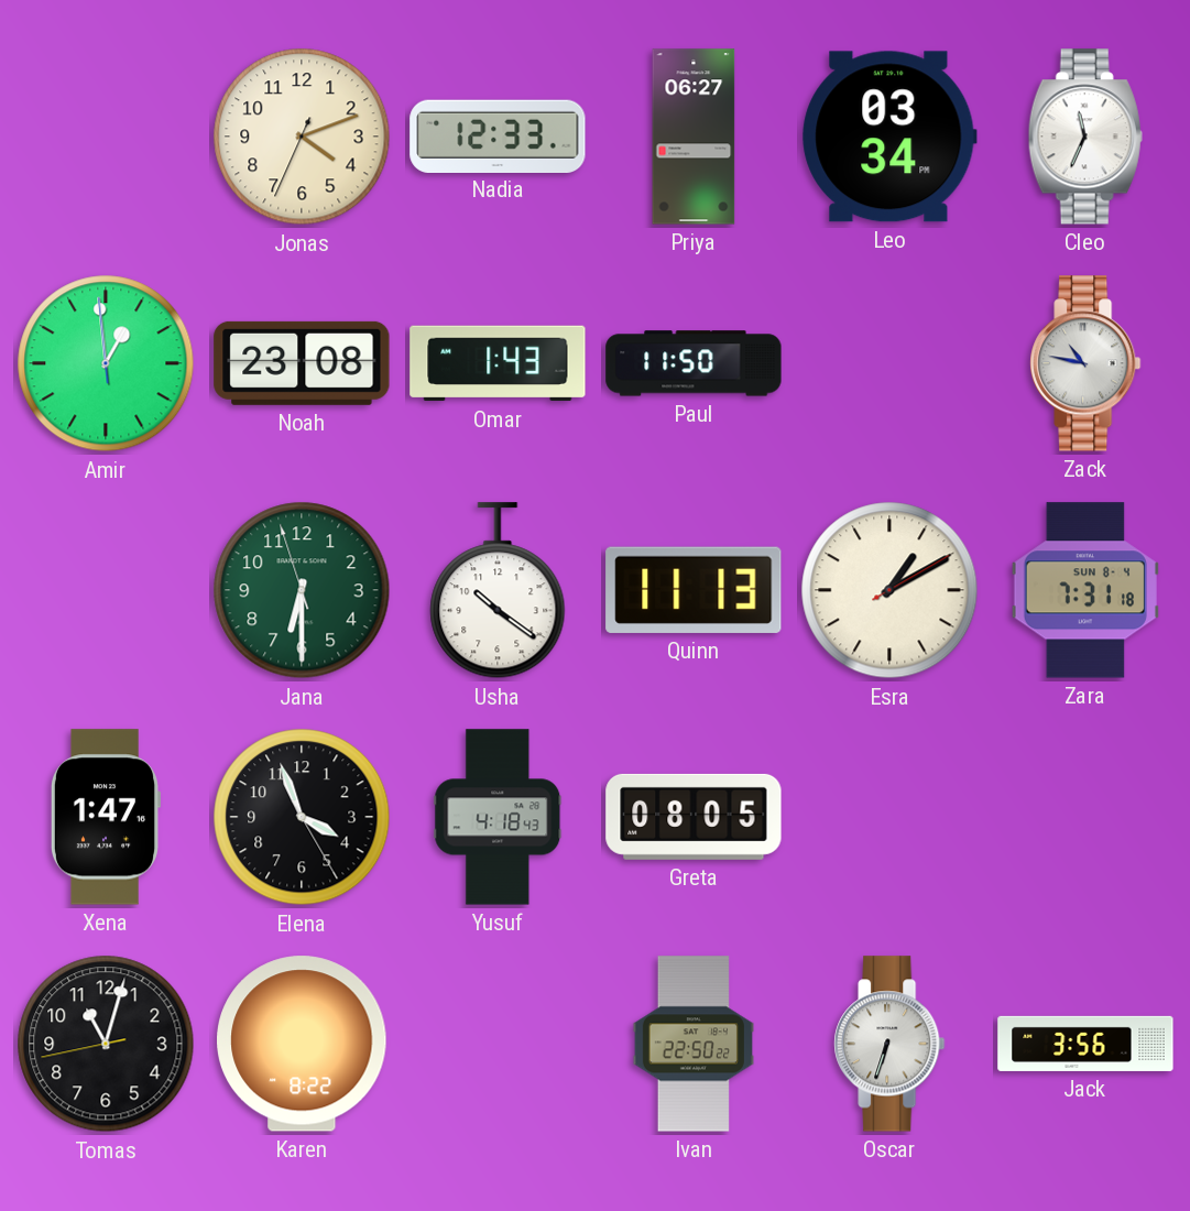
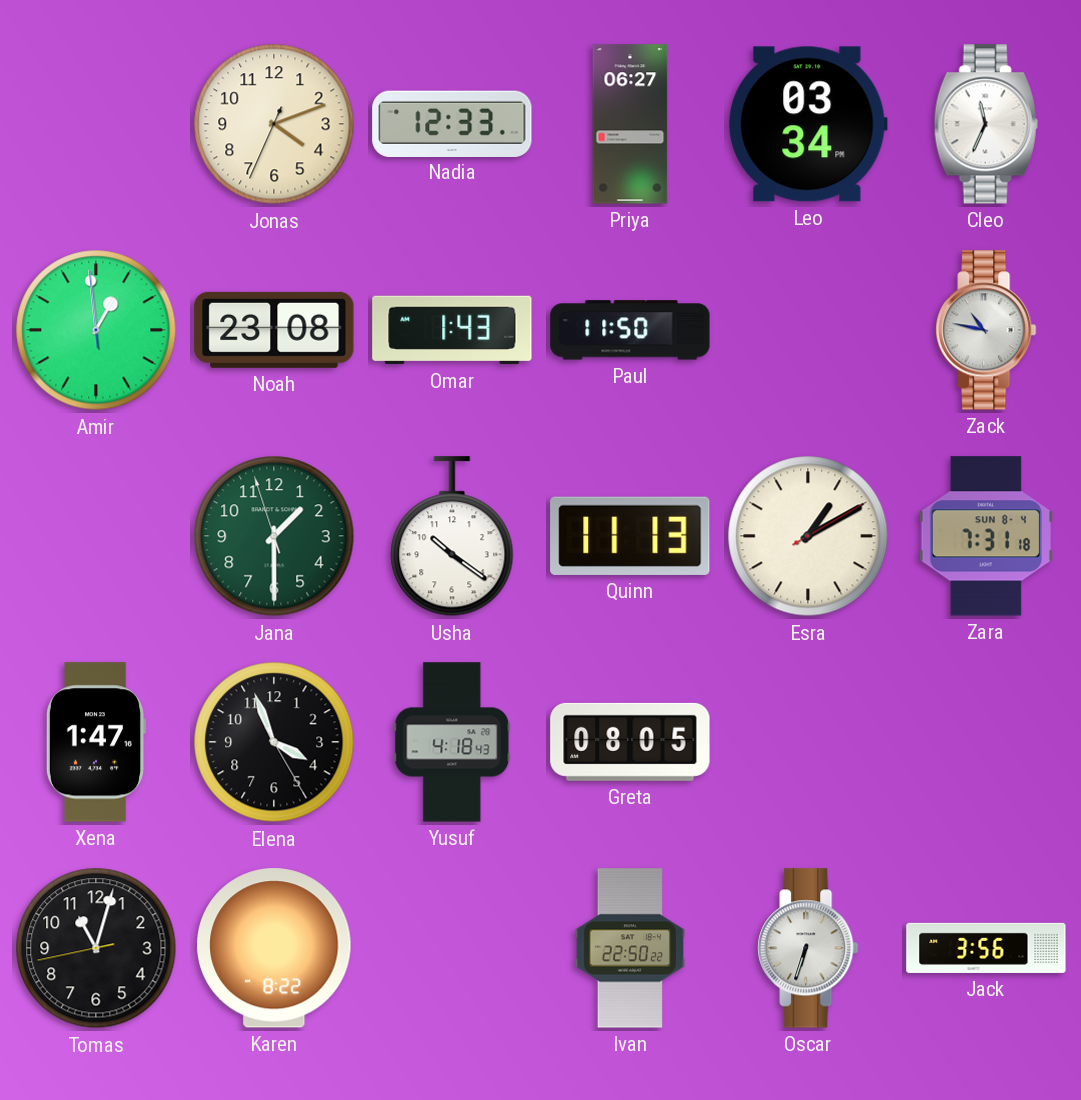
Jana: 6:29 -> 1:29 (274, 536)
